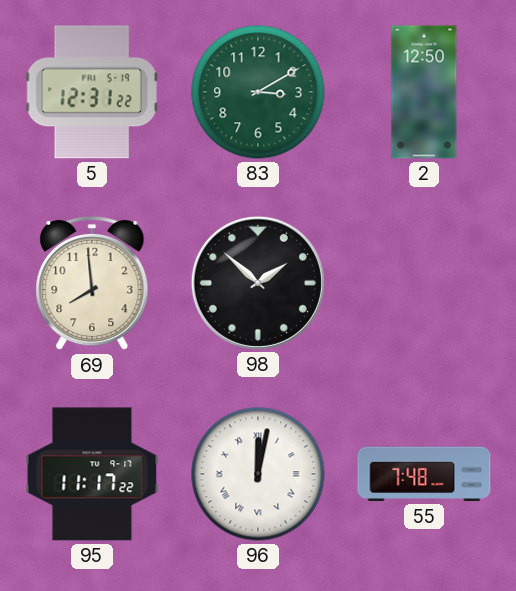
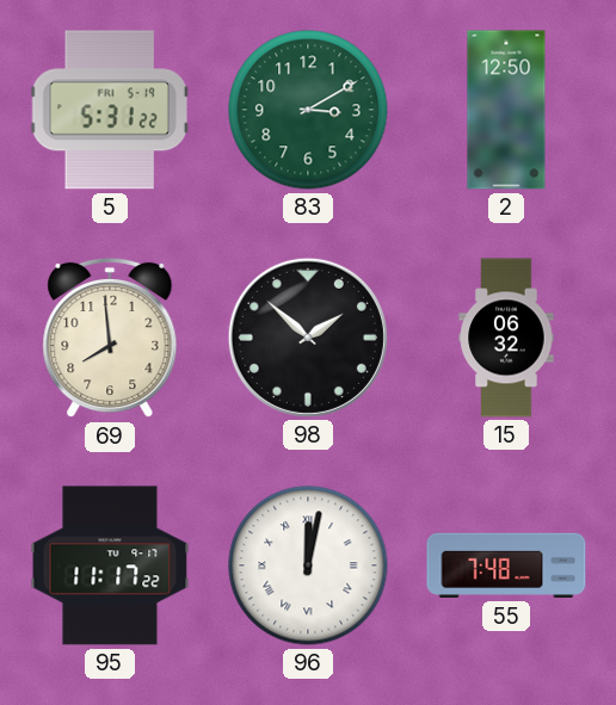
5: 12:31 -> 5:31 (110, 110)
15: none -> 06:32 (506, 338)
